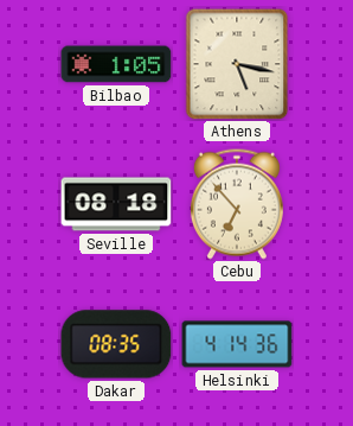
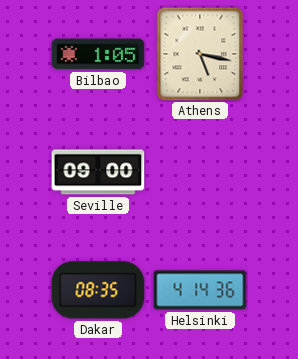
Seville: 08:18 -> 09:00 (98, 172)
Cebu: 6:53 -> none (237, 204)
